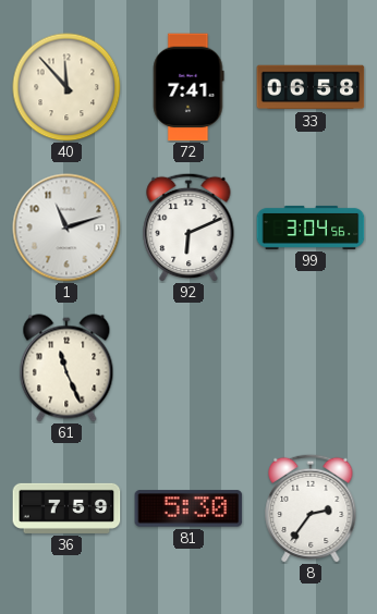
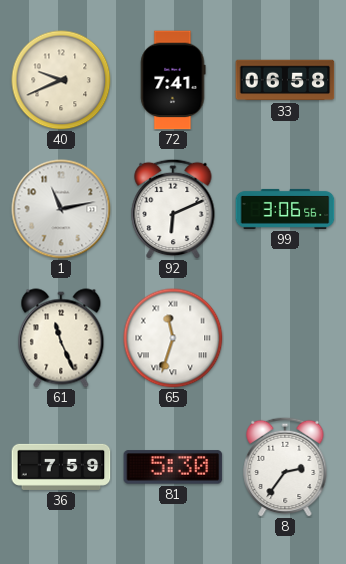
40: 11:53 -> 9:41 (61, 80)
1: 11:12 -> 11:13 (61, 209)
99: 3:04 -> 3:06 (285, 209)
65: none -> 11:33 (173, 338)
